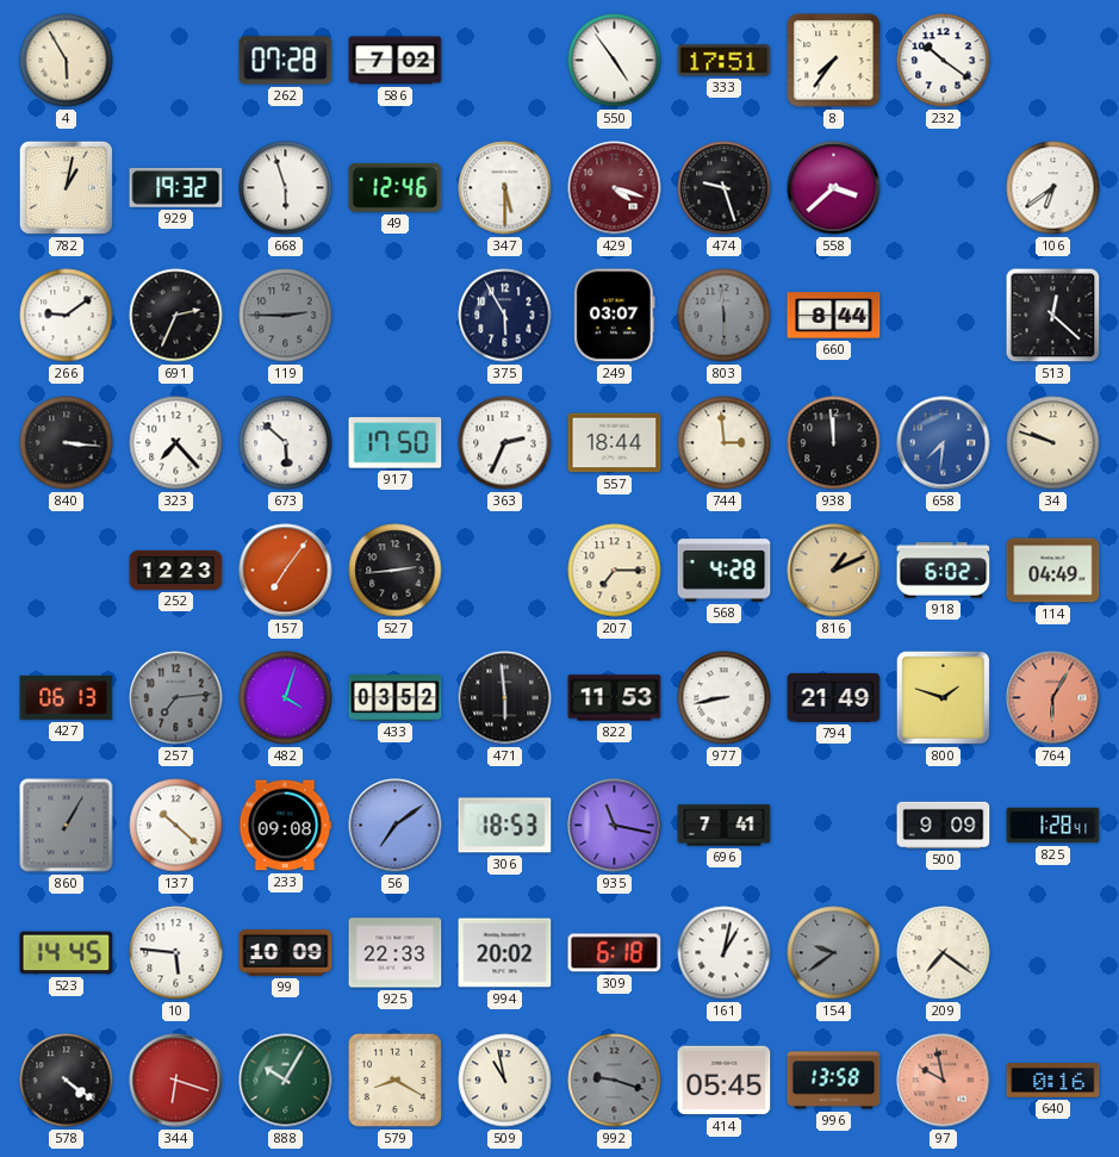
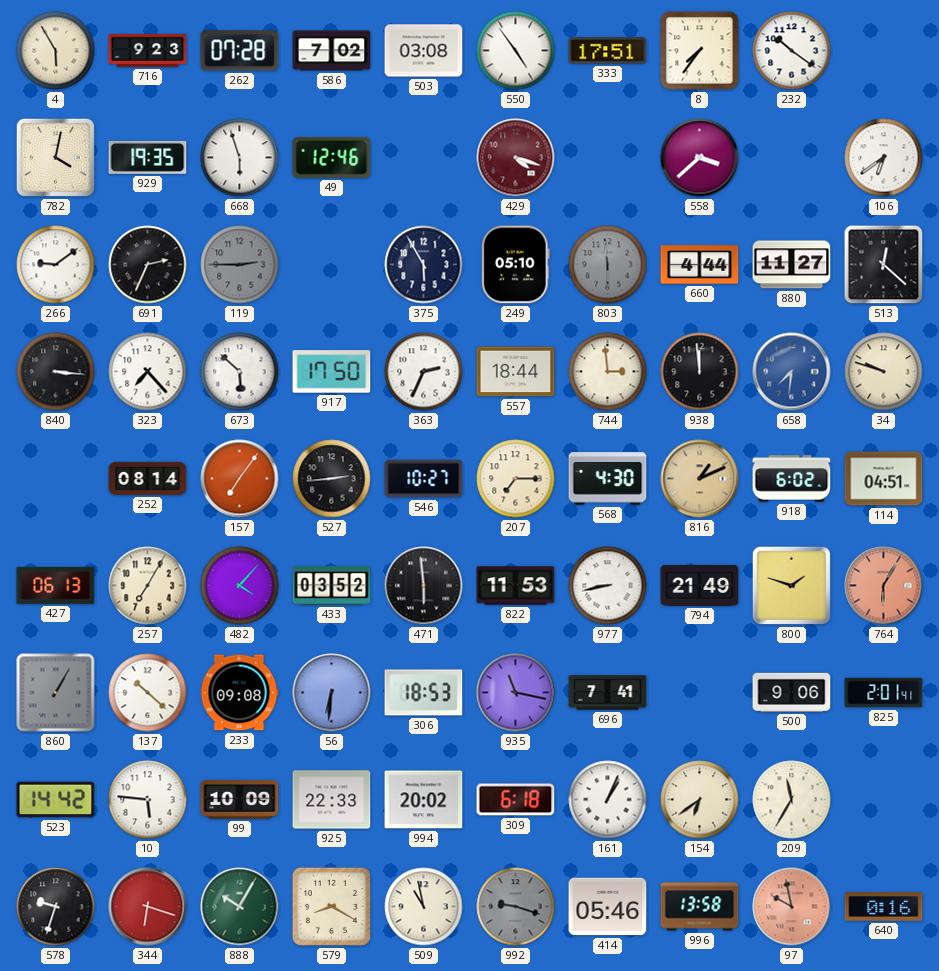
716: none -> 9:23 (148, 50)
503: none -> 03:08 (424, 51)
782: 1:02 -> 4:02 (55, 157)
929: 19:32 -> 19:35 (148, 157)
347: 5:30 -> none (505, 188)
474: 9:27 -> none (725, 188)
249: 03:07 -> 05:10 (516, 265)
660: 8:44 -> 4:44 (700, 265)
880: none -> 11:27 (792, 265)
252: 12:23 -> 08:14 (148, 478)
546: none -> 10:27 (424, 479)
568: 4:28 -> 4:30 (608, 479)
114: 04:49 -> 04:51 (884, 479)
257: 7:14 -> 7:05 (148, 586)
257 dial: grey -> cream (148, 586)
482: 4:03 -> 4:07 (240, 586)
56: 7:09 -> 6:31 (332, 693)
500: 9:09 -> 9:06 (792, 692)
825: 1:28 -> 2:01 (884, 693)
523: 14:45 -> 14:42 (56, 800)
161: 1:02 -> 1:04 (608, 800)
154: 9:39 -> 6:39 (700, 800)
154 dial: grey -> cream (700, 800)
209: 7:21 -> 11:35 (792, 800)
578: 4:21 -> 9:33 (56, 907)
414: 05:45 -> 05:46 (608, 907)
